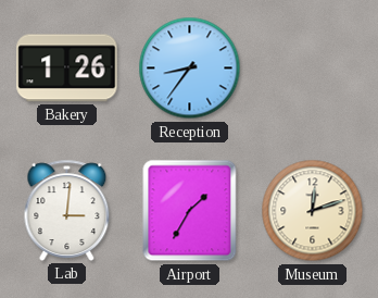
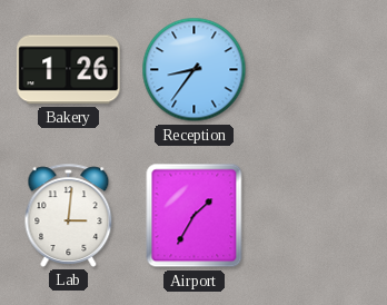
Museum: 12:12 -> none (313, 211)
